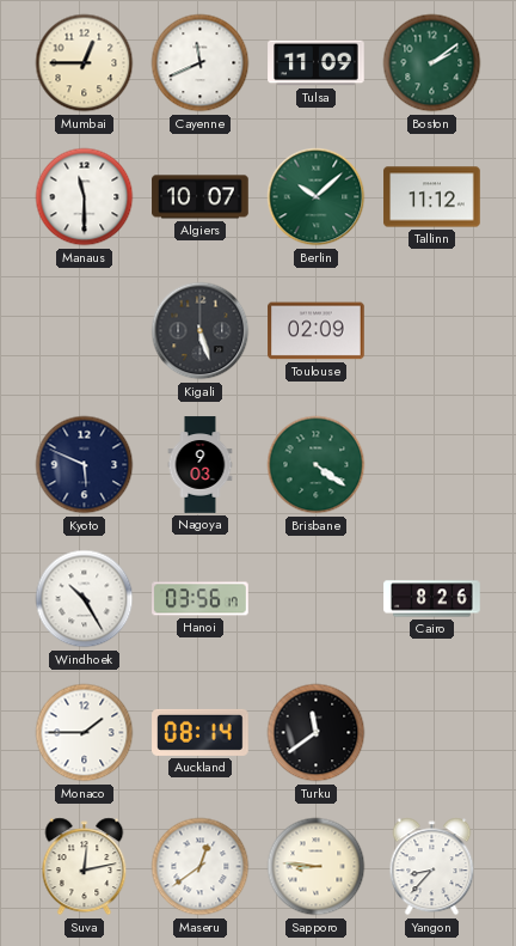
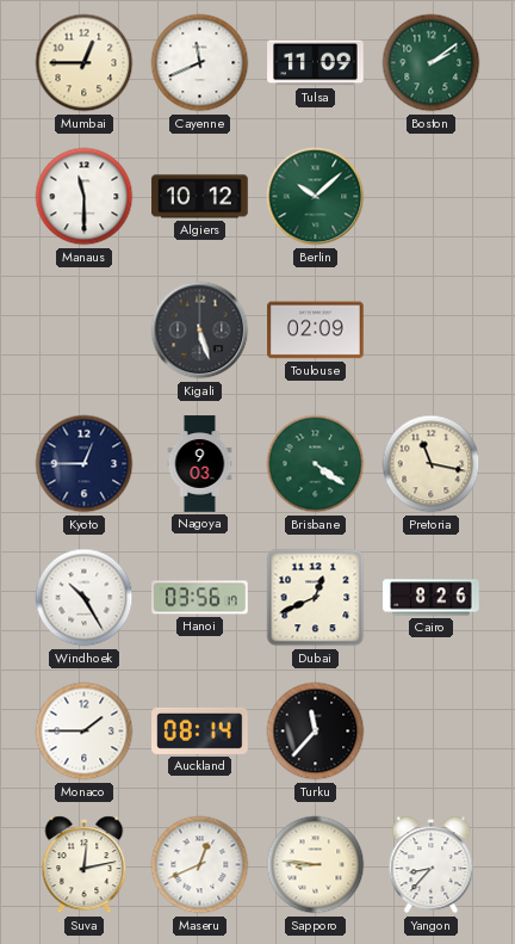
Algiers: 10:07 -> 10:12 (200, 197)
Tallinn: 11:12 -> none (432, 197)
Kyoto: 5:49 -> 12:45 (85, 464)
Pretoria: none -> 11:17 (432, 464)
Dubai: none -> 12:41 (316, 598)
Turku: 11:39 -> 11:37 (316, 732)
Maseru: 12:39 -> 12:41 (200, 865)
